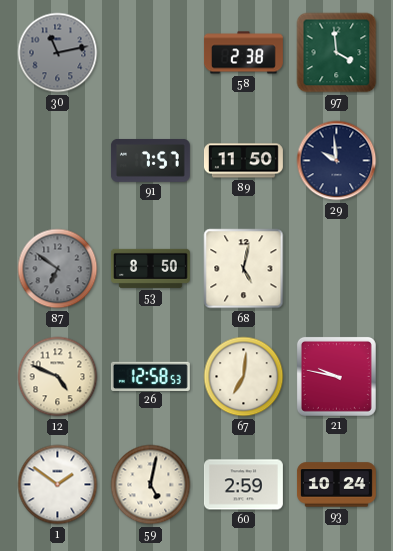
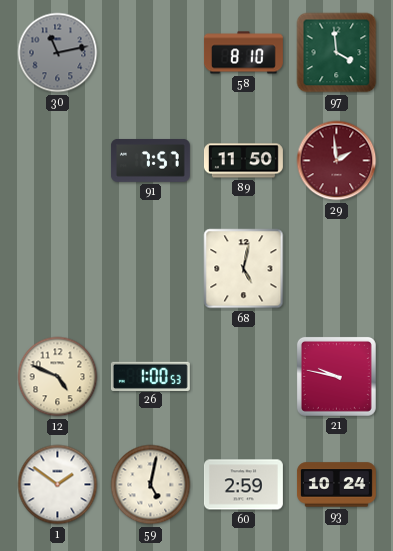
58: 2:38 -> 8:10 (243, 53)
29: 9:59 -> 1:59 (337, 161)
29 dial: navy -> burgundy (337, 161)
87: 6:51 -> none (58, 269)
53: 8:50 -> none (150, 268)
26: 12:58 -> 1:00 (150, 376)
67: 7:01 -> none (244, 377)
